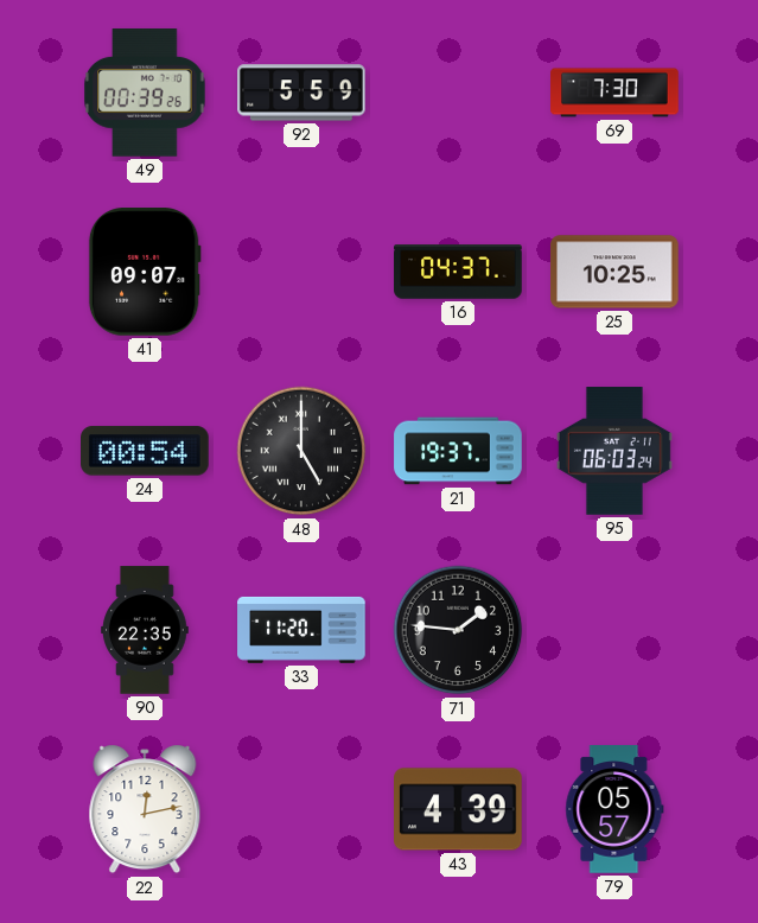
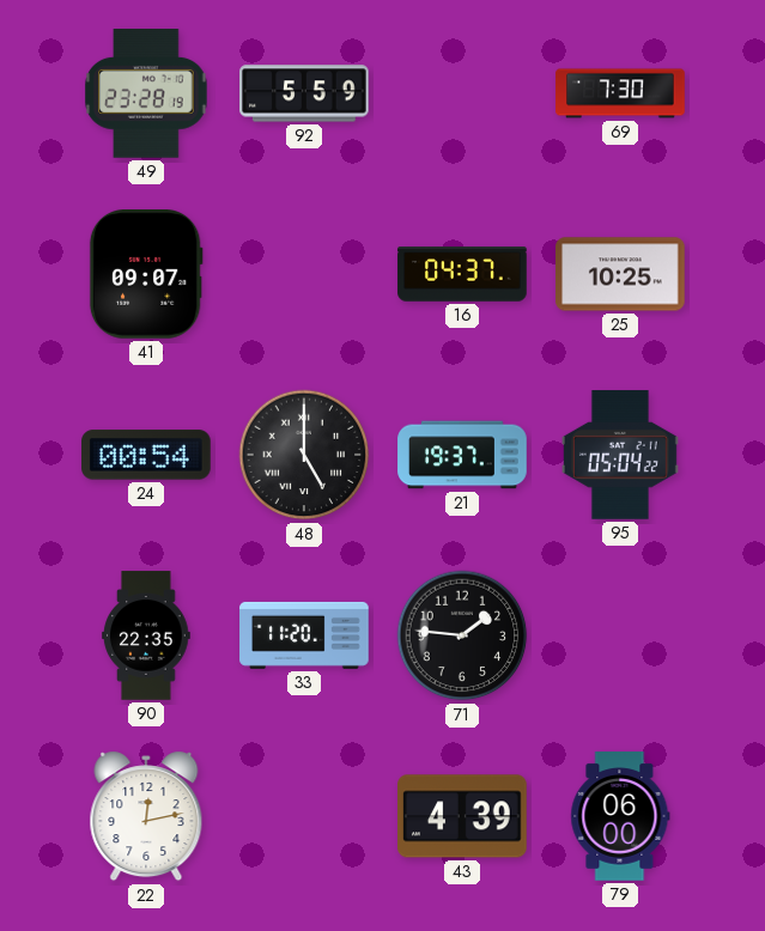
49: 00:39 -> 23:28 (146, 93)
95: 06:03 -> 05:04 (620, 455)
79: 05:57 -> 06:00 (620, 816)
